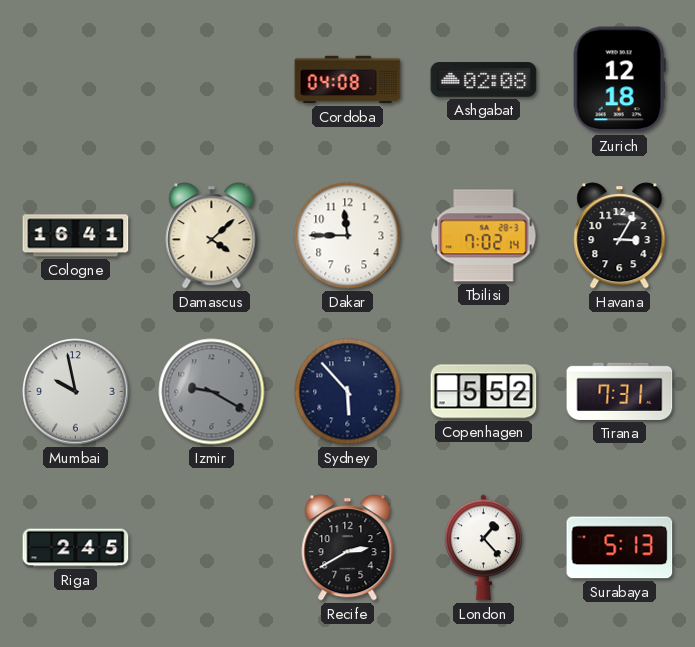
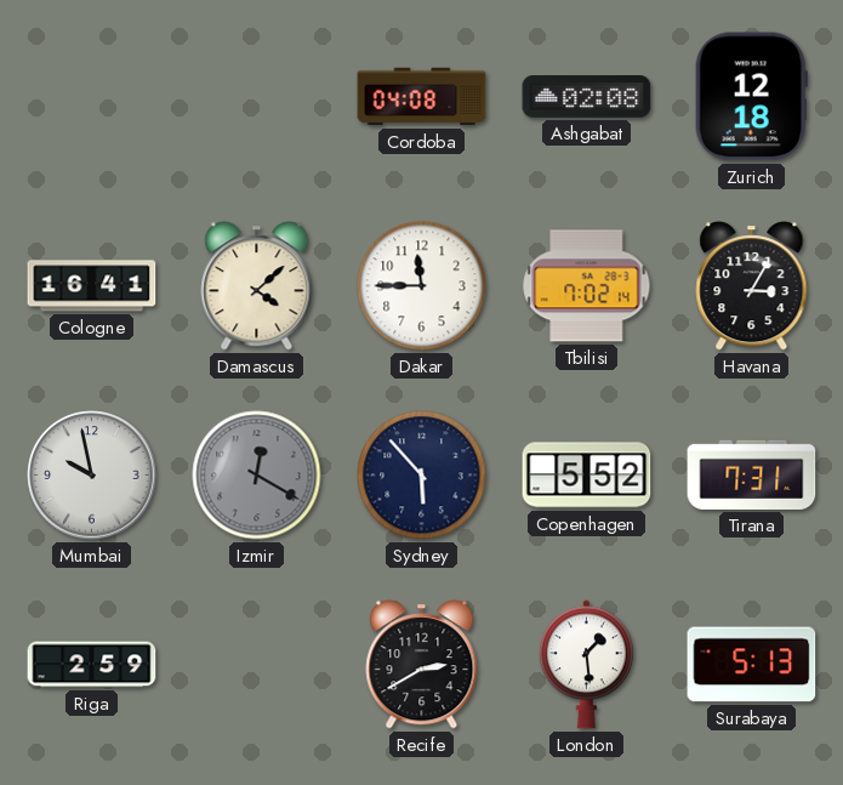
Izmir: 9:20 -> 12:20 (257, 476)
Riga: 2:45 -> 2:59 (92, 665)
London: 1:23 -> 1:29 (586, 665)
